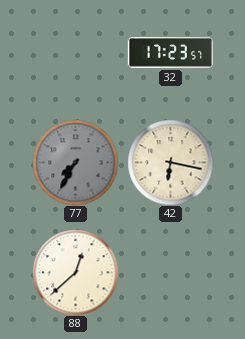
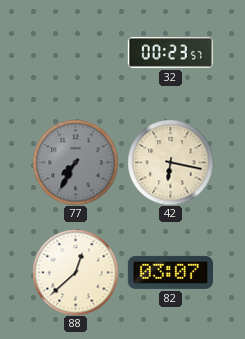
32: 17:23 -> 00:23 (170, 53)
82: none -> 03:07 (170, 272)
